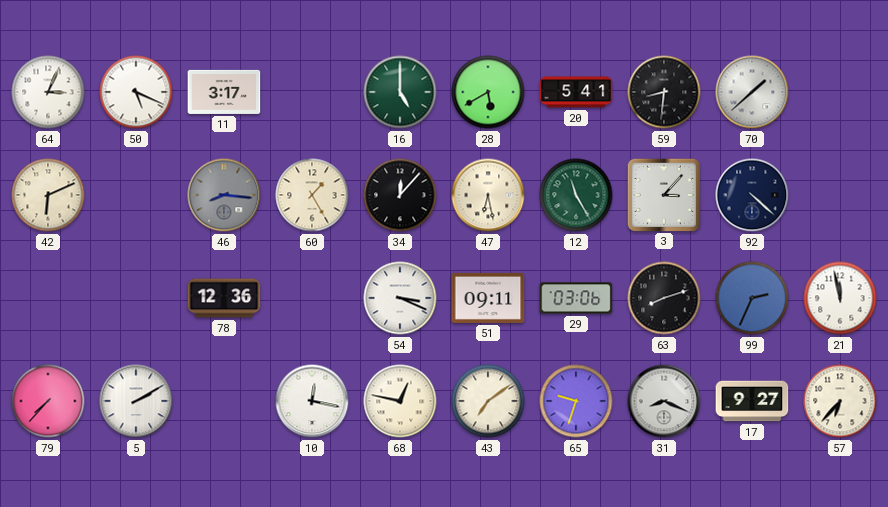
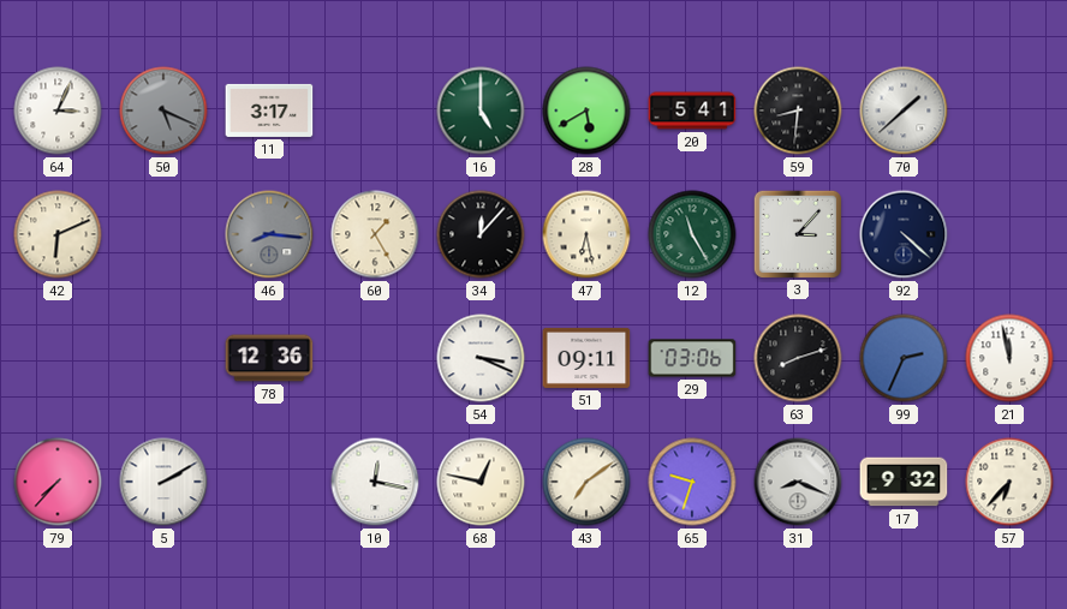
50 dial: white -> grey (163, 111)
17: 9:27 -> 9:32 (904, 482)
